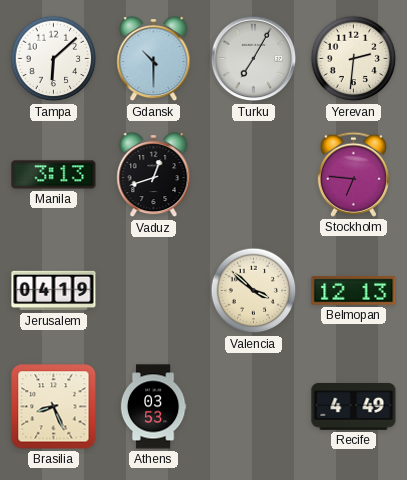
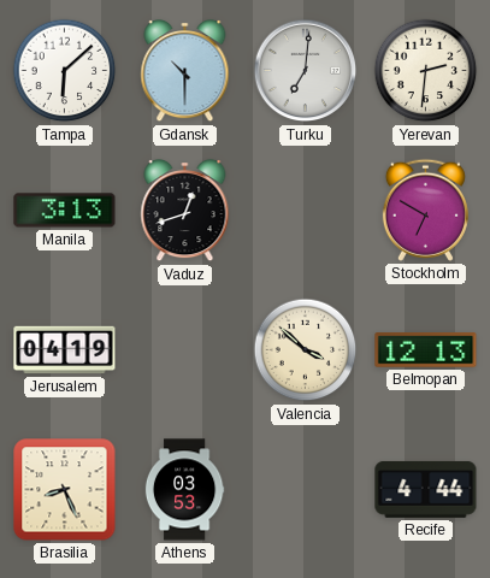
Turku: 7:05 -> 7:01 (306, 71)
Stockholm: 6:46 -> 6:50 (425, 210)
Recife: 4:49 -> 4:44 (426, 489)
